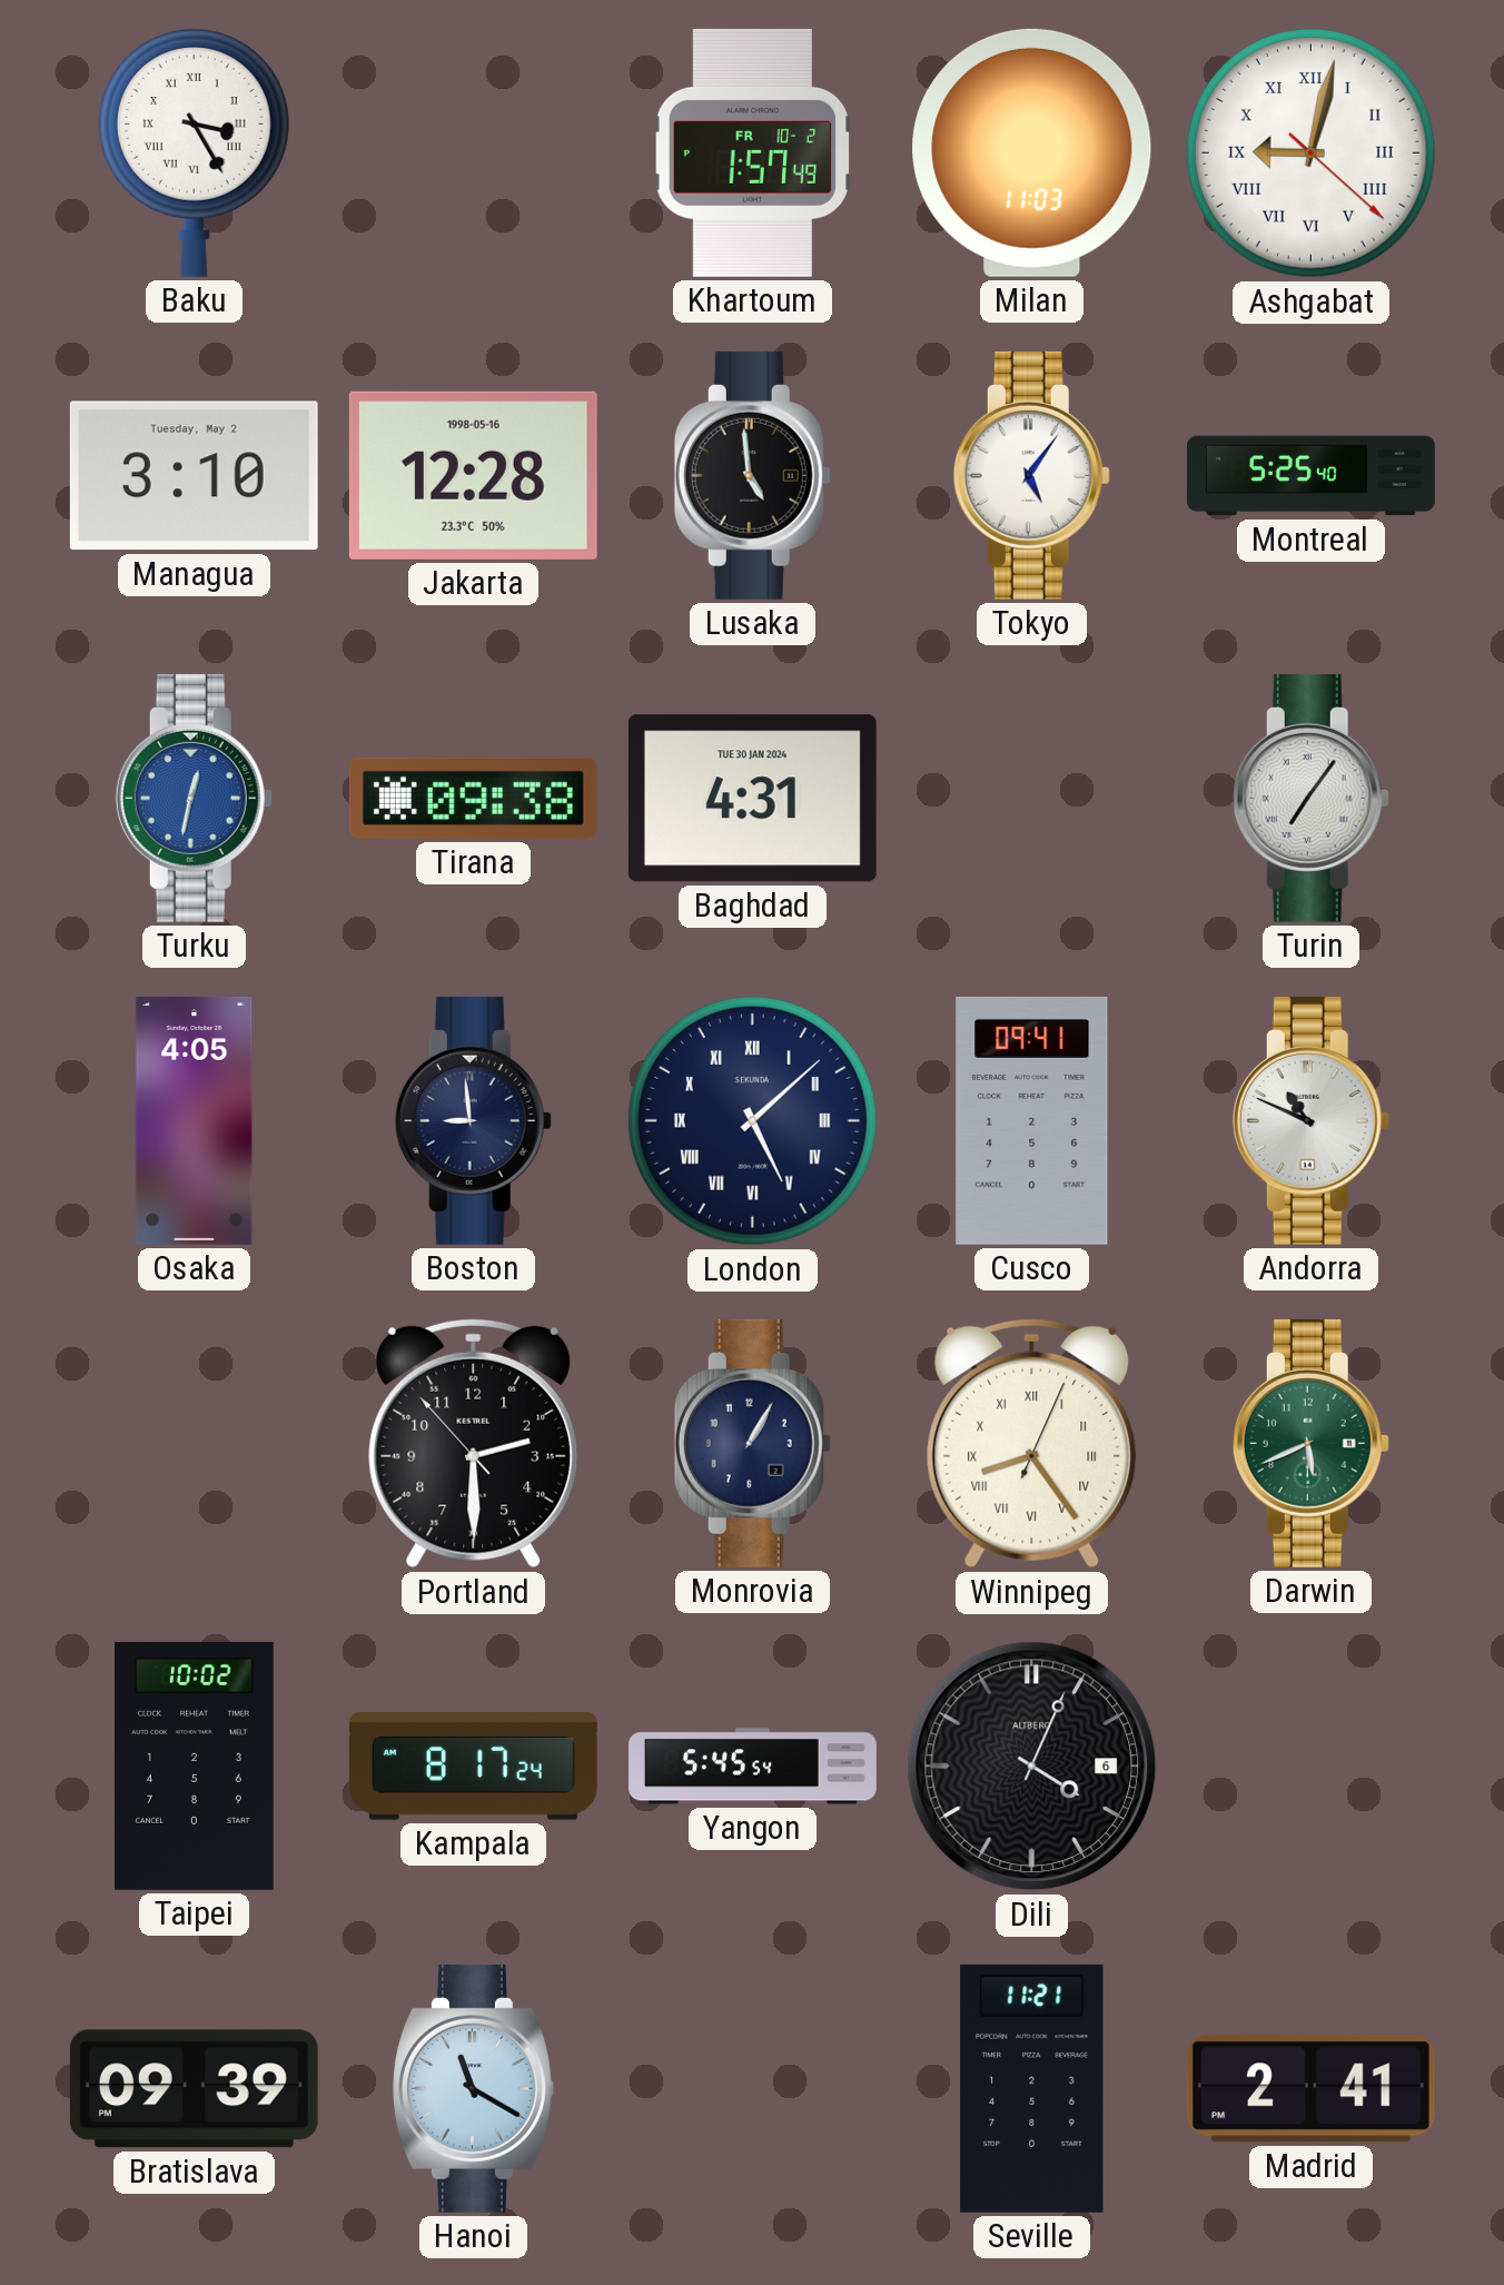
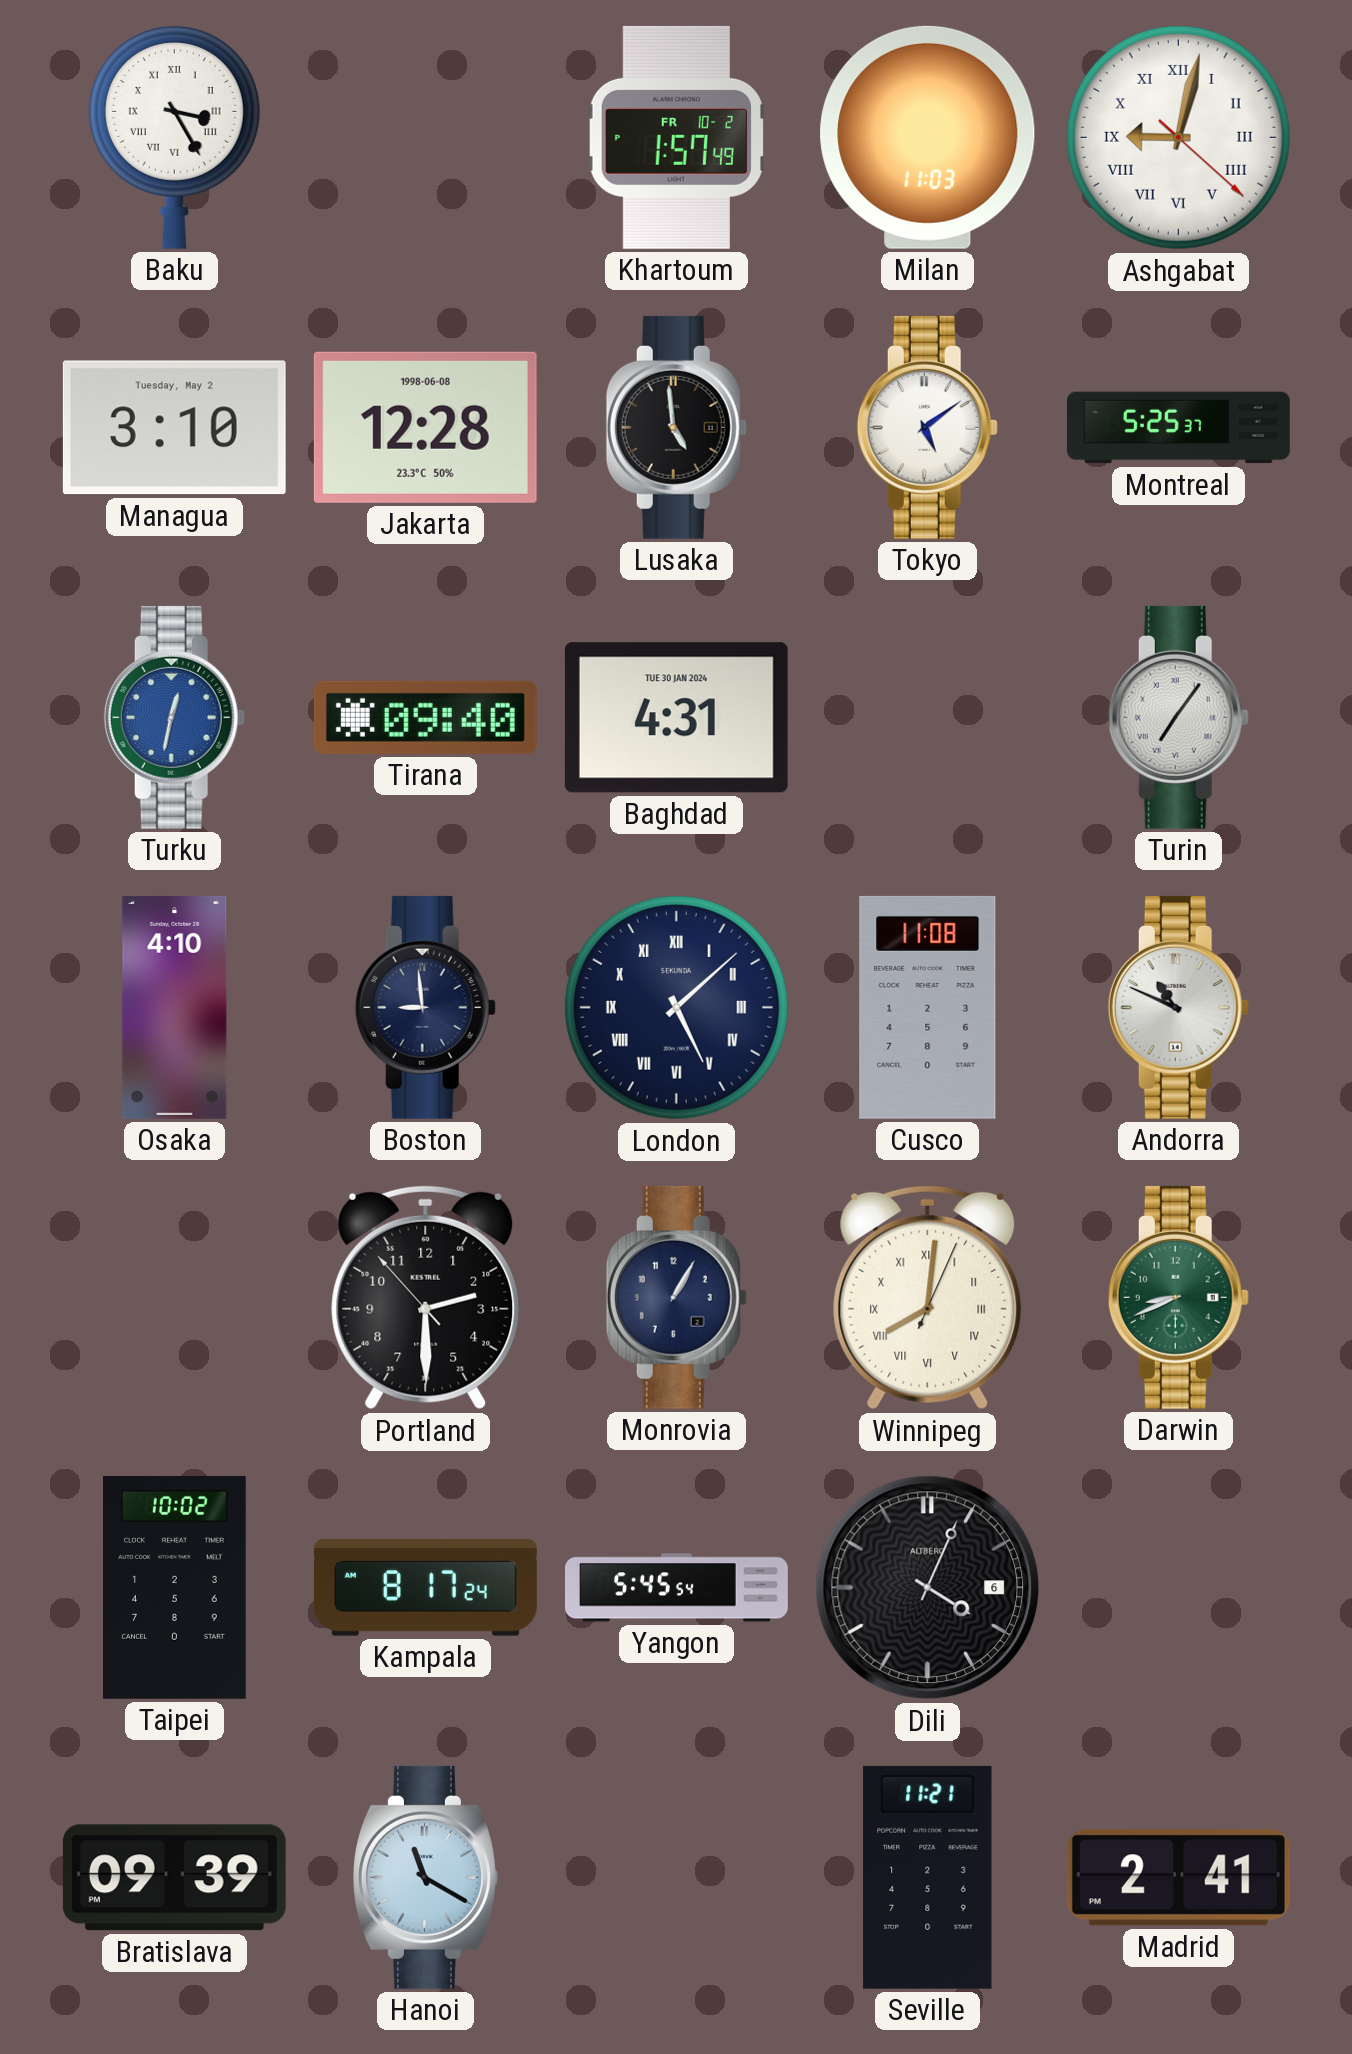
Jakarta date: 1998-05-16 -> 1998-06-08 (425, 427)
Tokyo: 5:06 -> 5:09 (927, 427)
Montreal: 5:25:40 -> 5:25:37 (1179, 428)
Tirana: 09:38 -> 09:40 (425, 717)
Osaka: 4:05 -> 4:10 (175, 1007)
Cusco: 09:41 -> 11:08 (928, 1007)
Winnipeg: 8:24 -> 8:01 (928, 1298)
Darwin: 5:41 -> 8:41 (1178, 1297)
